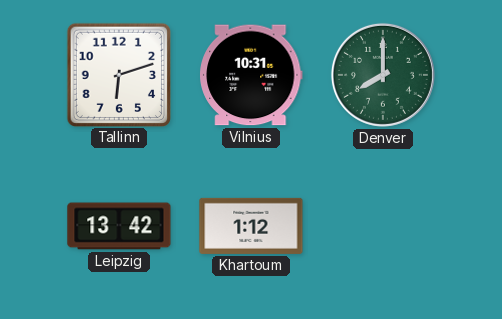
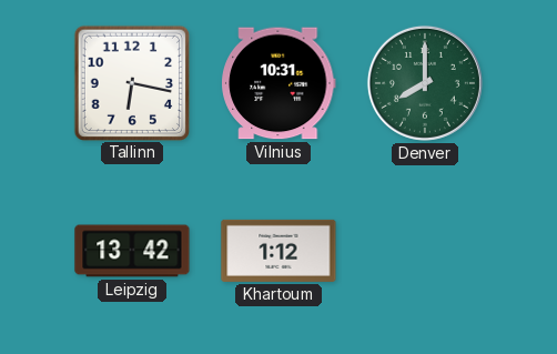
Tallinn: 6:12 -> 6:17 (131, 82)
